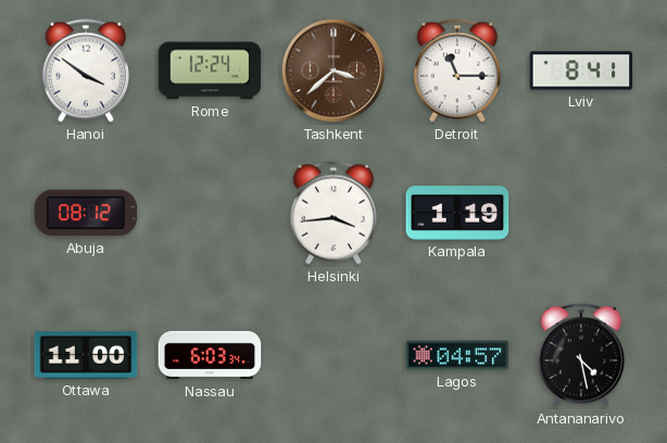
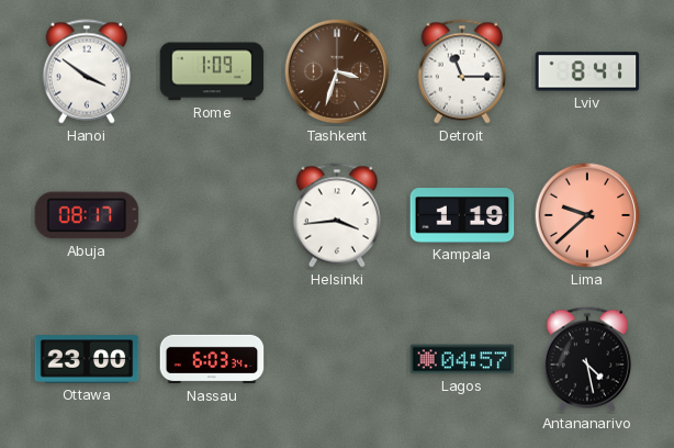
Rome: 12:24 -> 1:09 (212, 71)
Tashkent: 3:38 -> 3:33 (337, 71)
Abuja: 08:12 -> 08:17 (87, 215)
Lima: none -> 9:38 (587, 215)
Ottawa: 11:00 -> 23:00 (87, 359)
